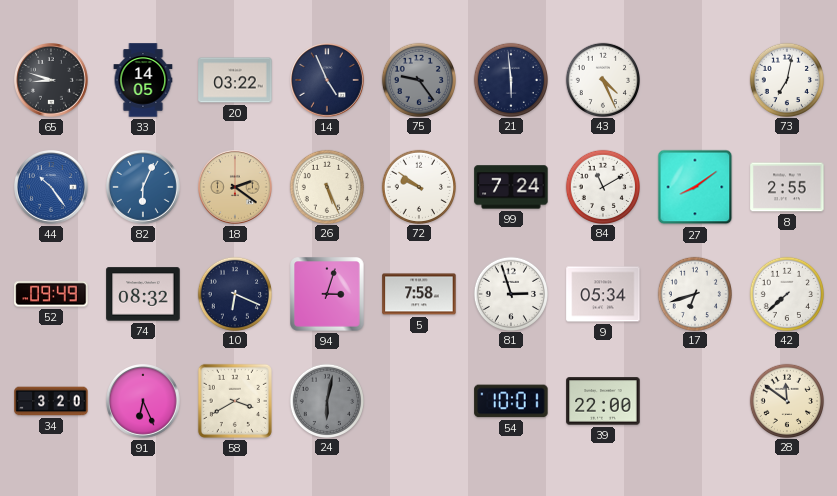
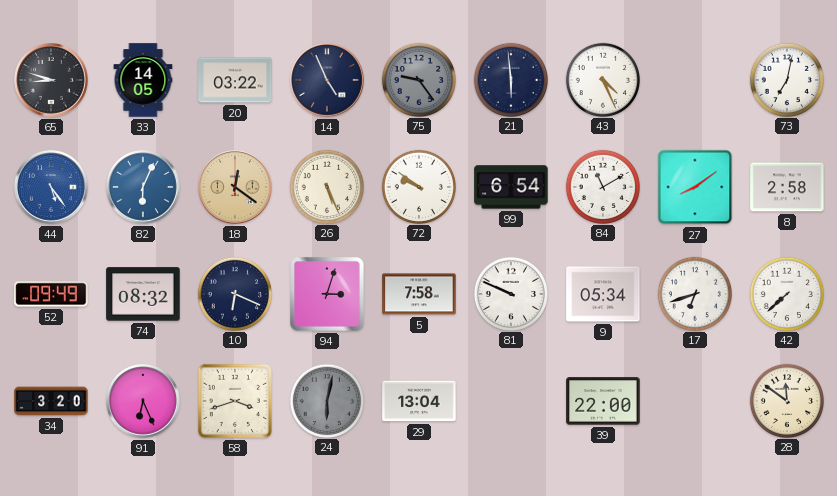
44: 10:24 -> 5:24 (52, 188)
18: 2:21 -> 12:21 (236, 188)
99: 7:24 -> 6:54 (511, 187)
8: 2:55 -> 2:58 (787, 187)
81: 2:57 -> 9:49 (510, 293)
58: 3:40 -> 3:42 (235, 401)
29: none -> 13:04 (419, 401)
54: 10:01 -> none (511, 401)
